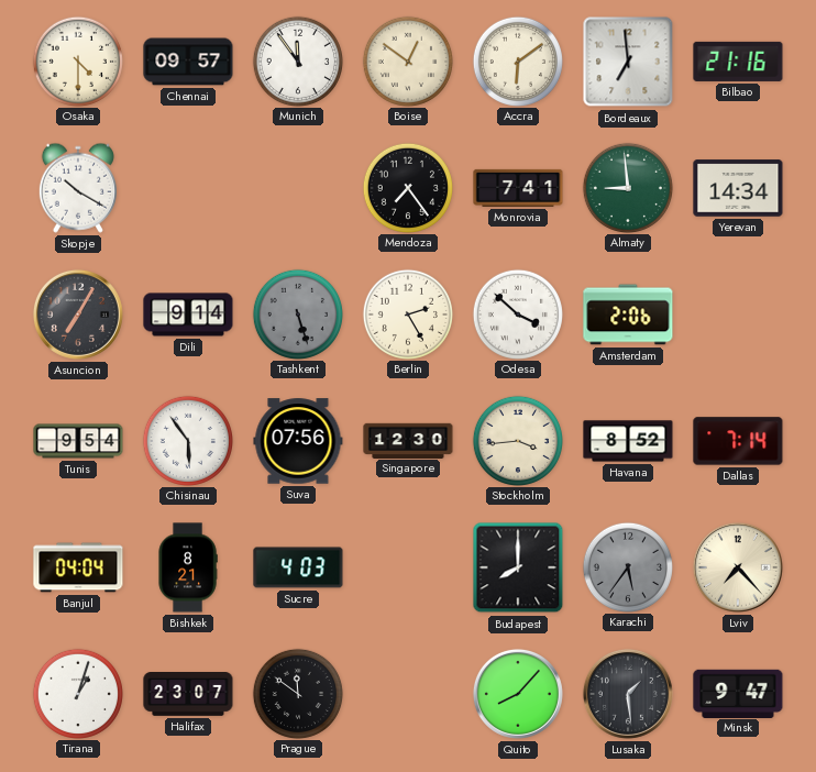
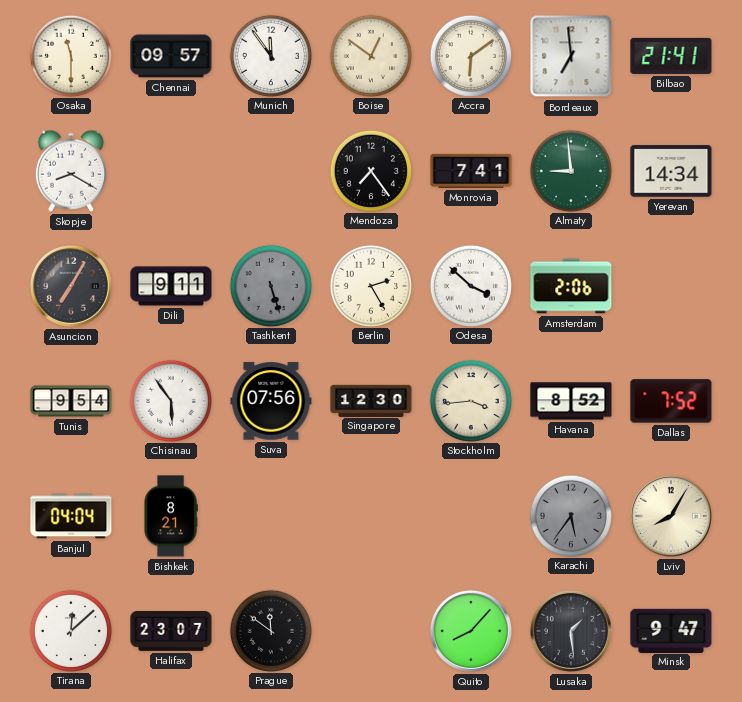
Osaka: 4:30 -> 11:30 (70, 55)
Bilbao: 21:16 -> 21:41 (671, 56)
Skopje: 10:20 -> 8:20 (71, 171)
Dili: 9:14 -> 9:11 (171, 286)
Dallas: 7:14 -> 7:52 (671, 401)
Sucre: 4:03 -> none (298, 567)
Budapest: 8:00 -> none (518, 567)
Lviv: 7:23 -> 8:05 (671, 516)
Tirana: 1:03 -> 12:08 (70, 630)
